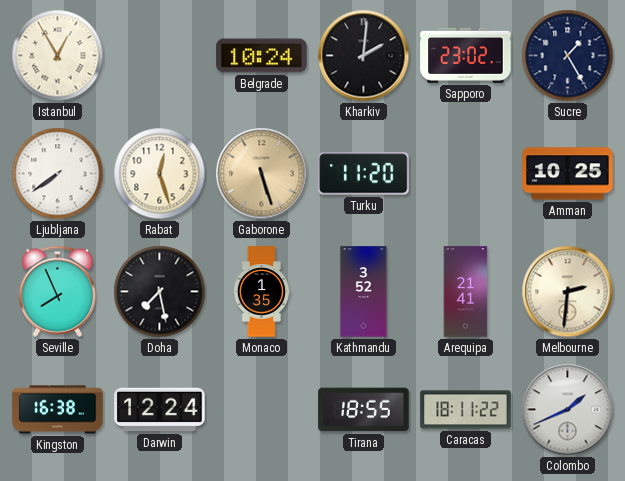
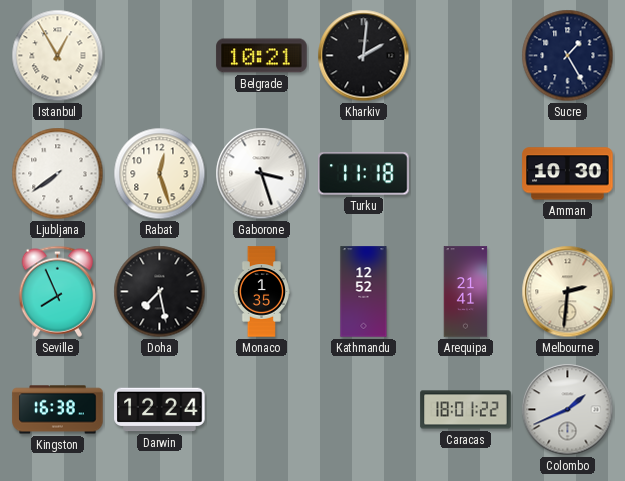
Belgrade: 10:24 -> 10:21 (262, 56)
Sapporo: 23:02 -> none (466, 55)
Gaborone: 5:27 -> 3:27 (262, 174)
Gaborone dial: champagne -> white (262, 174)
Turku: 11:20 -> 11:18 (364, 174)
Amman: 10:25 -> 10:30 (568, 174)
Kathmandu: 3:52 -> 12:52 (364, 292)
Tirana: 18:55 -> none (364, 410)
Caracas: 18:11 -> 18:01 (466, 410)
